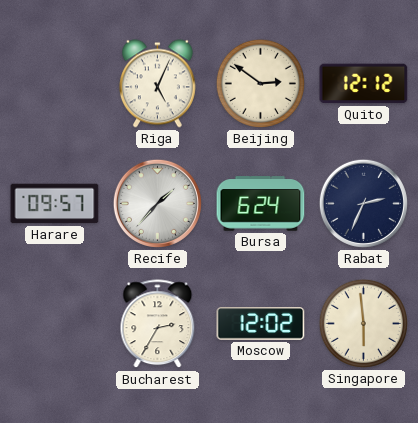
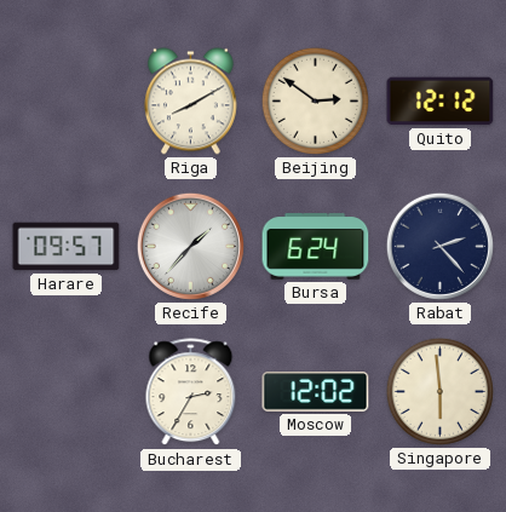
Riga: 5:04 -> 8:10 (190, 102)
Rabat: 2:34 -> 2:23 (439, 246)
